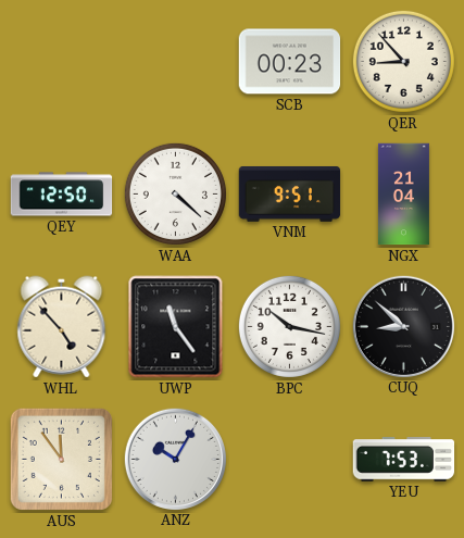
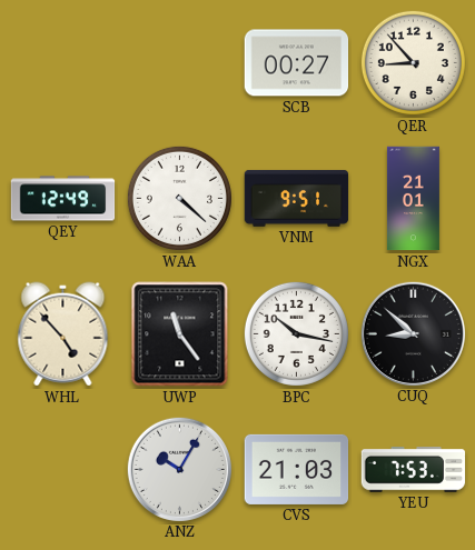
SCB: 00:23 -> 00:27 (297, 63)
QEY: 12:50 -> 12:49 (63, 199)
NGX: 21:04 -> 21:01 (413, 199)
AUS: 11:54 -> none (61, 459)
CVS: none -> 21:03 (297, 469)
